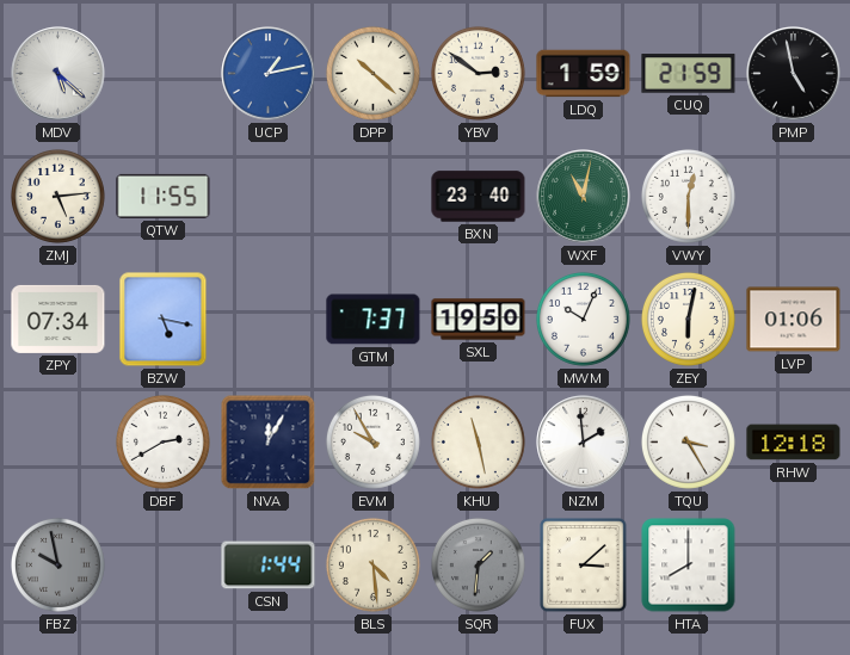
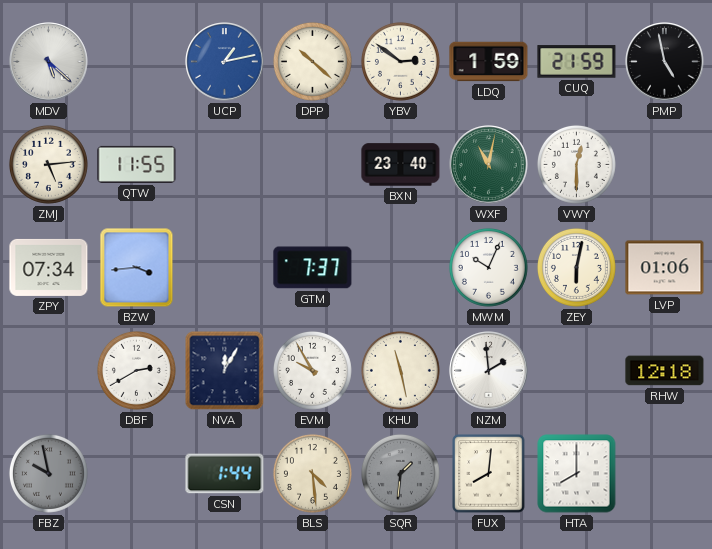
BZW: 5:17 -> 3:44 (137, 268)
SXL: 19:50 -> none (479, 320)
TQU: 3:25 -> none (688, 441)
FUX: 3:08 -> 8:01 (489, 474)
